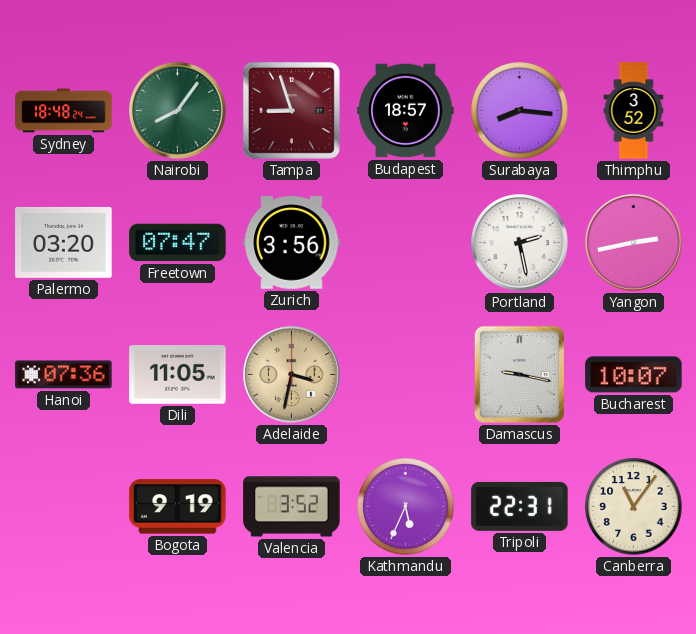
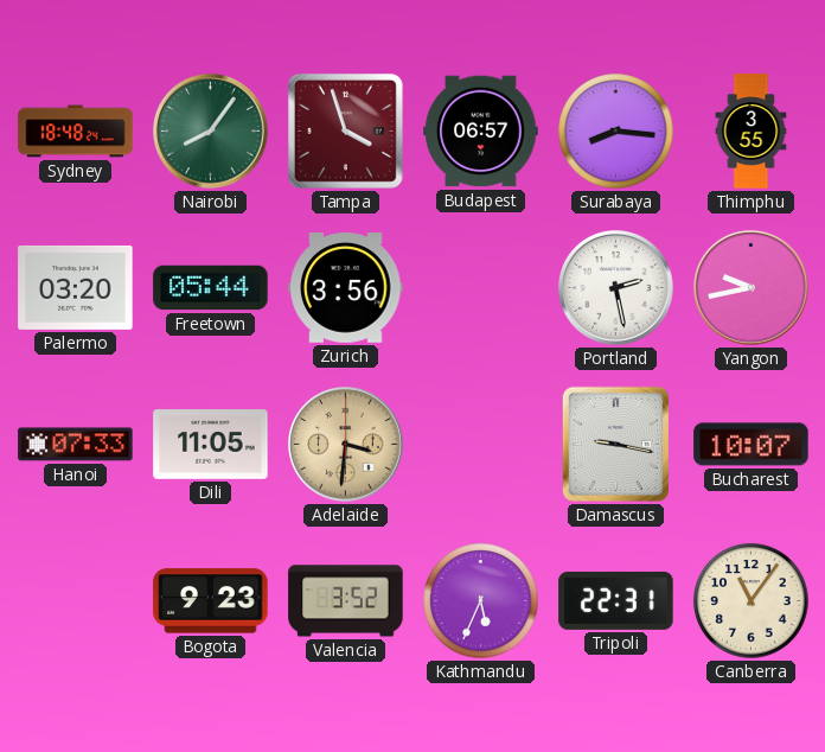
Tampa: 8:57 -> 3:57 (345, 130)
Budapest: 18:57 -> 06:57 (481, 132)
Thimphu: 3:52 -> 3:55 (752, 132)
Freetown: 07:47 -> 05:44 (211, 288)
Yangon: 2:43 -> 9:43 (752, 288)
Hanoi: 07:36 -> 07:33 (76, 445)
Adelaide: 3:32 -> 3:31 (346, 445)
Bogota: 9:19 -> 9:23 (211, 601)
